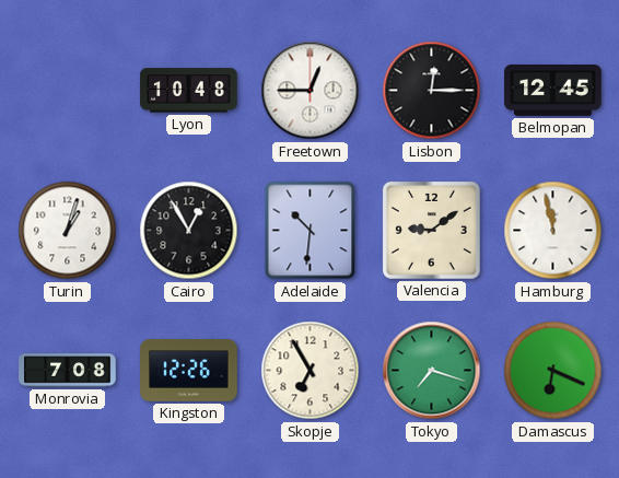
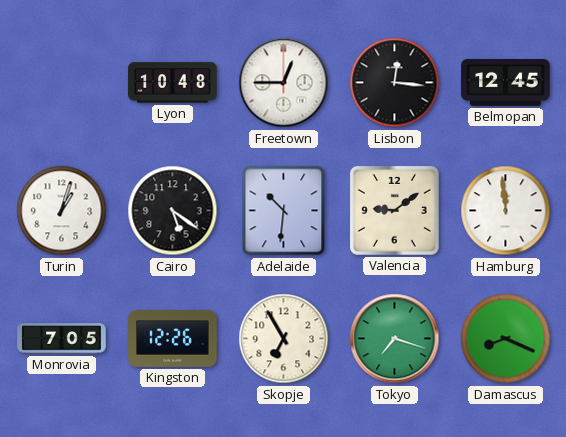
Lisbon: 12:15 -> 12:16 (395, 83)
Cairo: 12:55 -> 5:21 (173, 211)
Hamburg: 11:58 -> 11:59 (506, 211)
Monrovia: 7:08 -> 7:05 (62, 339)
Damascus: 6:19 -> 8:19 (506, 339)
